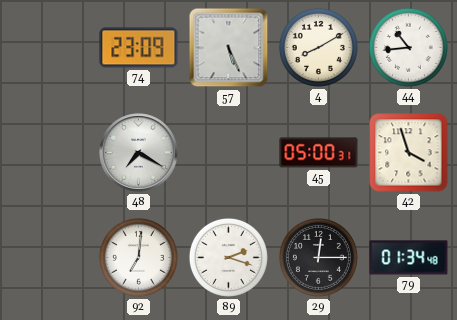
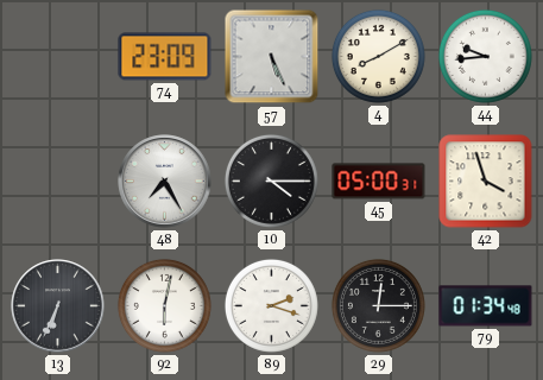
44: 10:44 -> 9:44 (485, 56)
48: 7:20 -> 7:25 (165, 182)
10: none -> 4:15 (271, 180)
13: none -> 6:34 (58, 306)
92: 7:01 -> 6:02 (164, 305)
